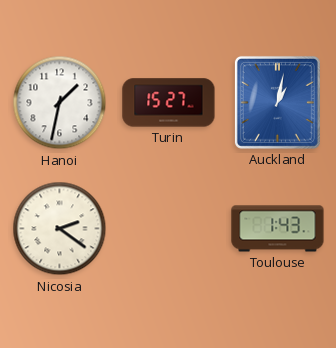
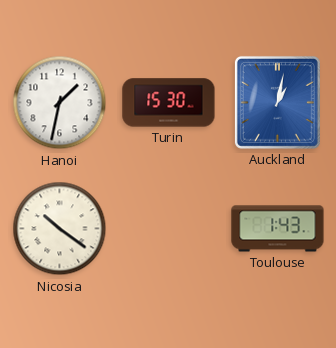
Turin: 15:27 -> 15:30 (169, 103)
Nicosia: 2:21 -> 10:21 (60, 229)
